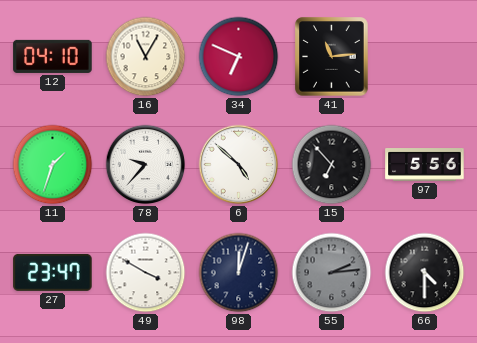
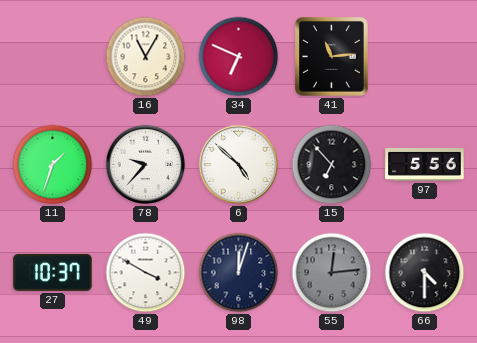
12: 04:10 -> none (53, 56)
27: 23:47 -> 10:37 (53, 272)
55: 2:14 -> 12:14 (332, 273)
